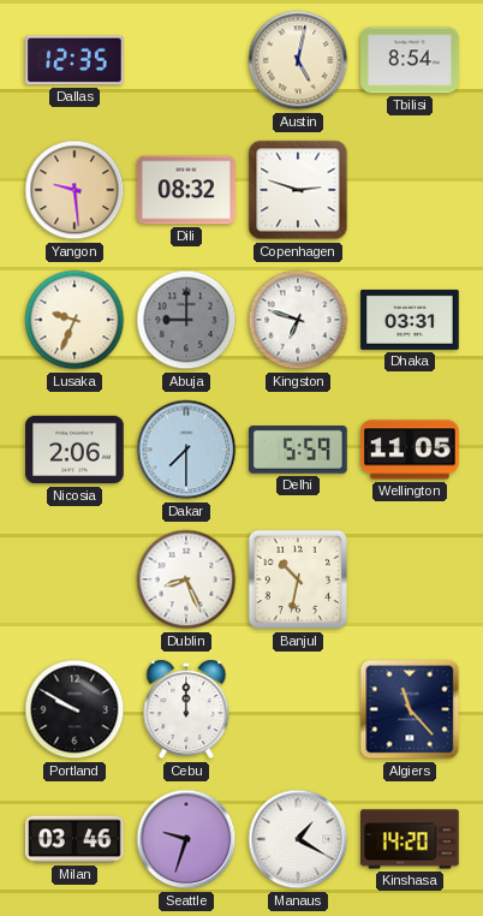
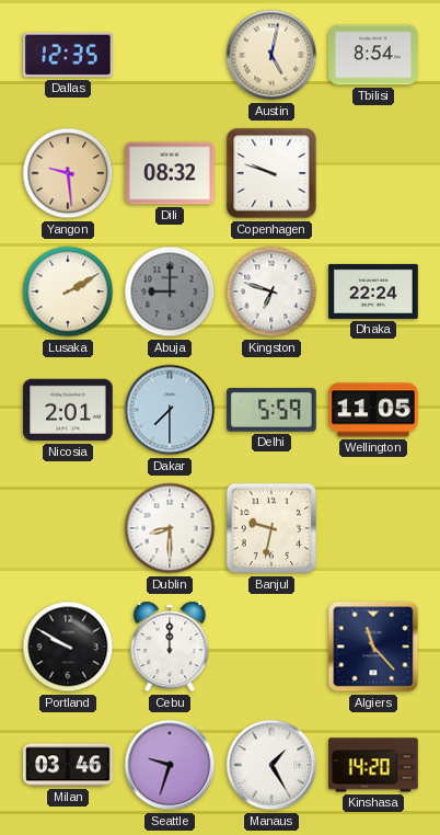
Copenhagen: 2:48 -> 9:48 (271, 173)
Lusaka: 9:34 -> 2:10 (68, 291)
Dhaka: 03:31 -> 22:24 (373, 291)
Nicosia: 2:06 -> 2:01 (68, 410)
Dublin: 8:26 -> 8:30 (170, 528)
Banjul: 10:32 -> 9:32 (271, 528)
Manaus: 1:20 -> 1:25 (271, 765)
